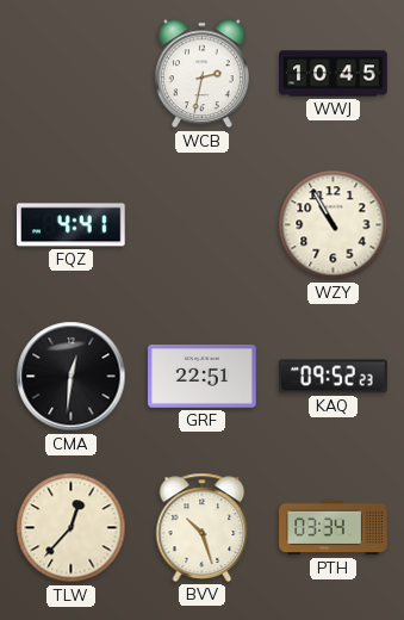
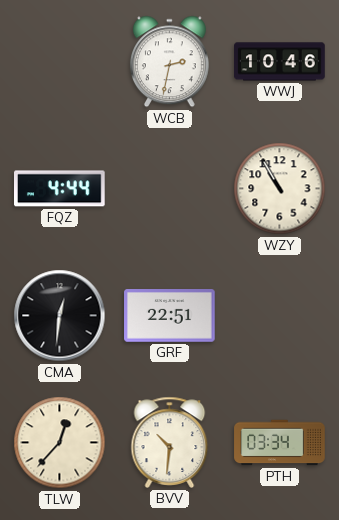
WWJ: 10:45 -> 10:46 (280, 62)
FQZ: 4:41 -> 4:44 (60, 189)
KAQ: 09:52 -> none (334, 377)
BVV: 10:27 -> 10:31 (170, 442)
